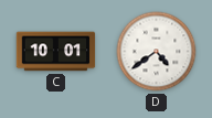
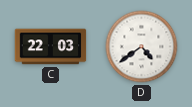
C: 10:01 -> 22:03 (51, 47)
